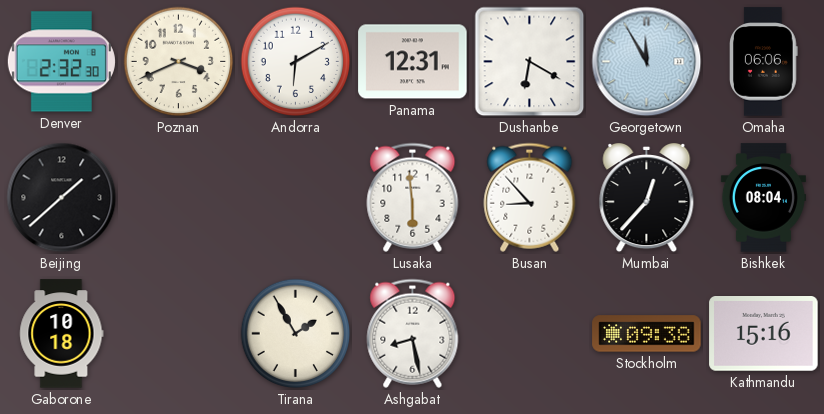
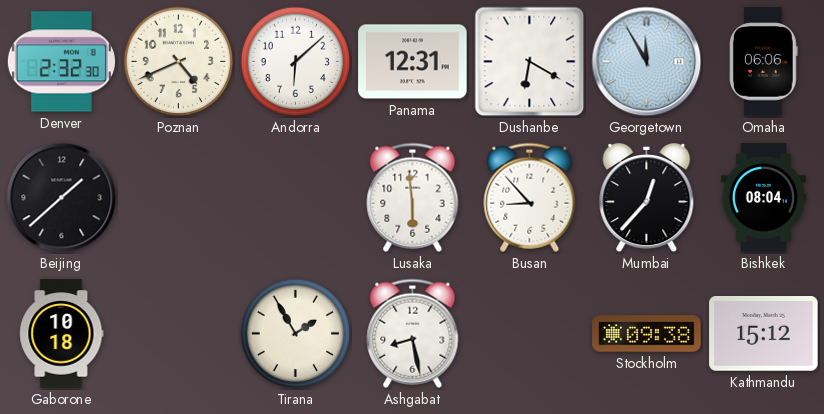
Poznan: 3:41 -> 4:41 (179, 62)
Andorra: 6:10 -> 6:08 (296, 62)
Kathmandu: 15:16 -> 15:12 (764, 334)
